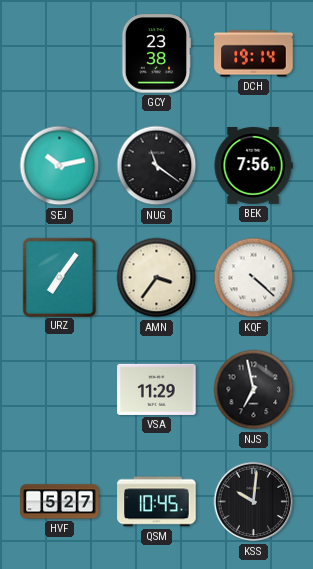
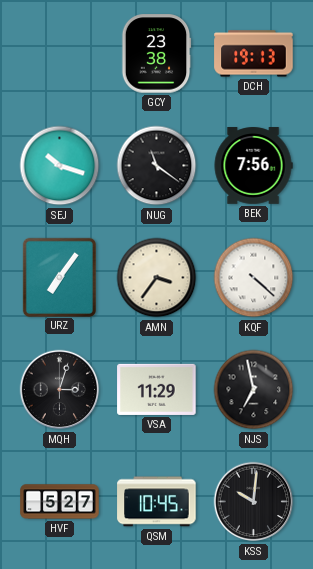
DCH: 19:14 -> 19:13 (254, 54)
SEJ: 10:13 -> 10:18 (60, 166)
MQH: none -> 3:03 (60, 390)
